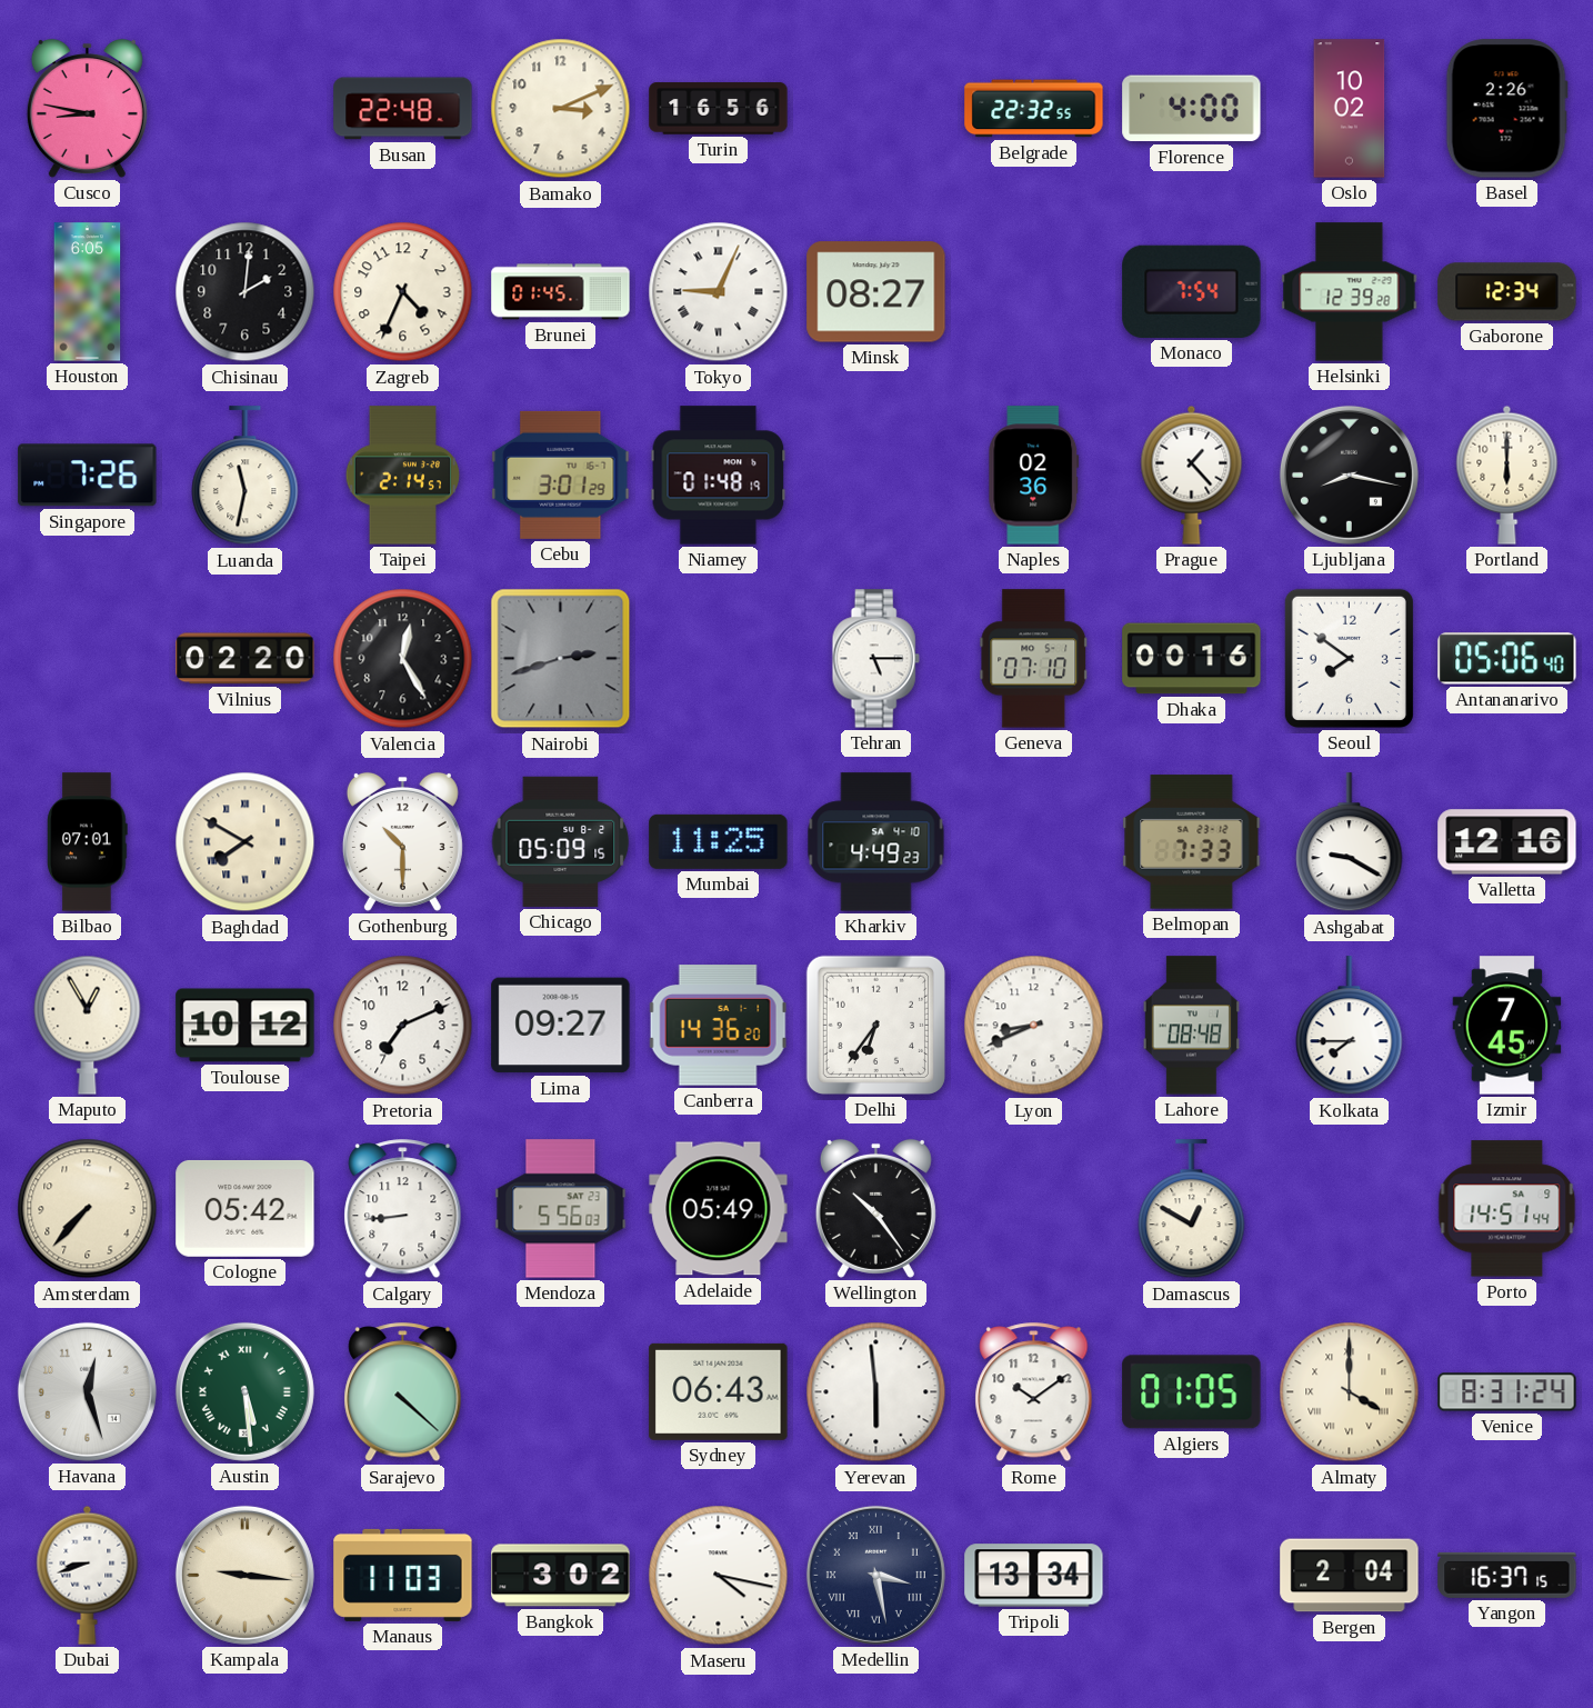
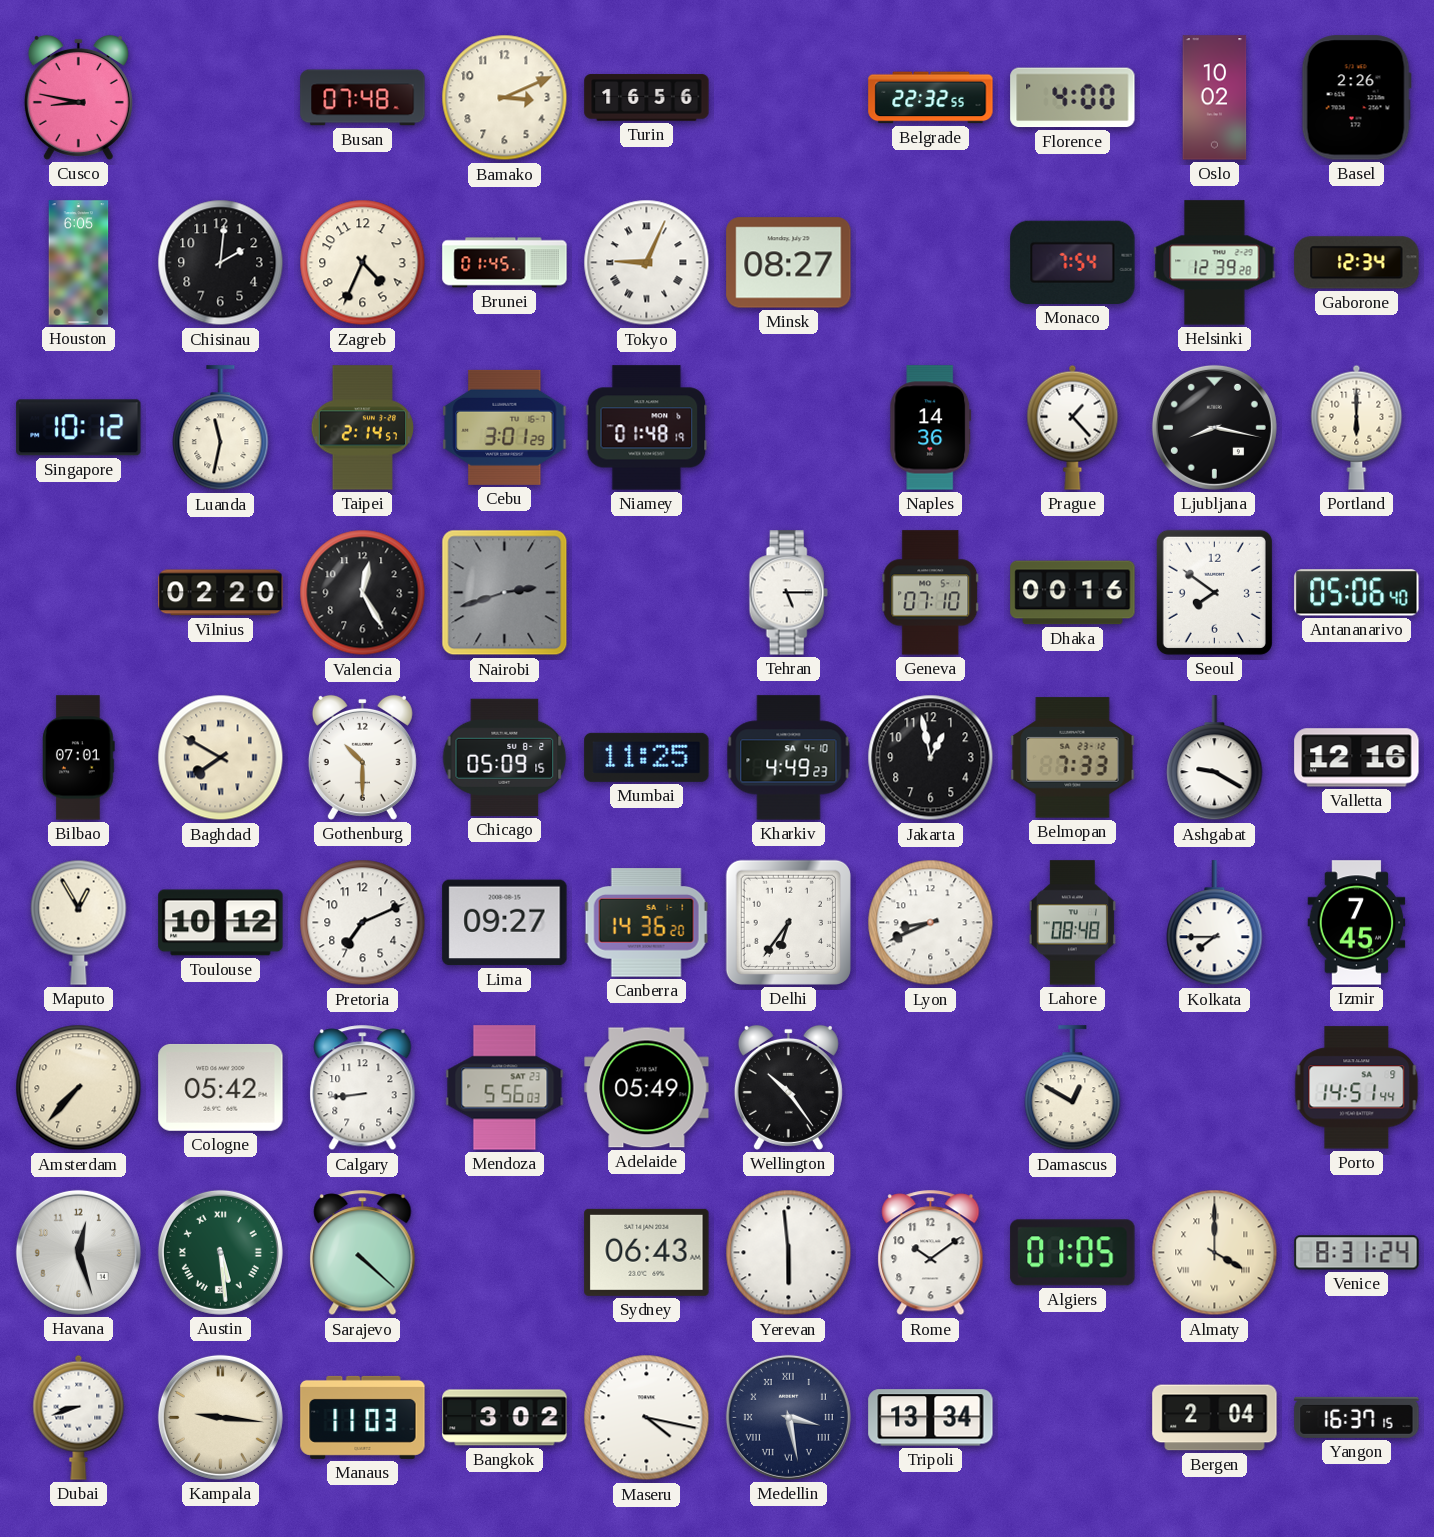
Busan: 22:48 -> 07:48 (363, 98)
Singapore: 7:26 -> 10:12 (79, 428)
Naples: 02:36 -> 14:36 (931, 428)
Jakarta: none -> 12:58 (931, 758)
